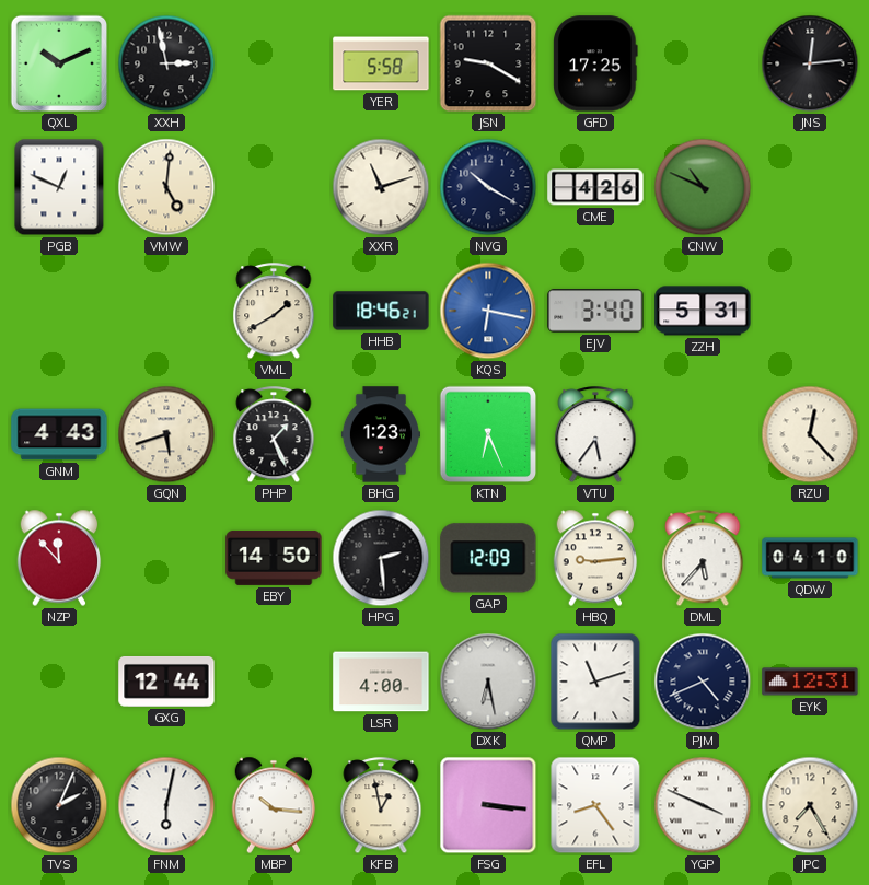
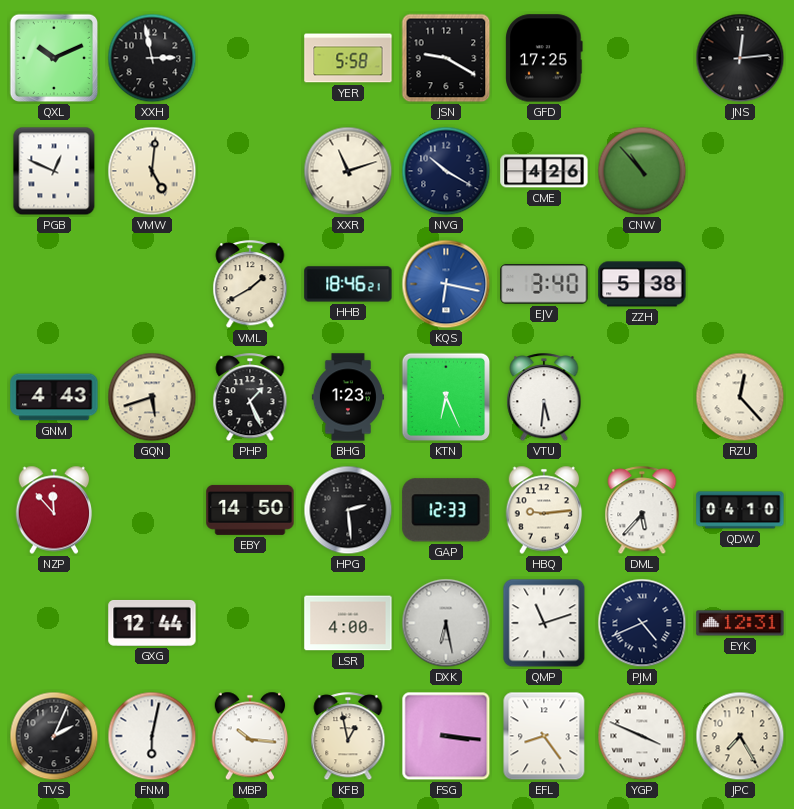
CNW: 10:49 -> 10:53 (642, 171)
ZZH: 5:31 -> 5:38 (642, 284)
VTU: 5:36 -> 5:31 (544, 398)
GAP: 12:09 -> 12:33 (446, 510)
